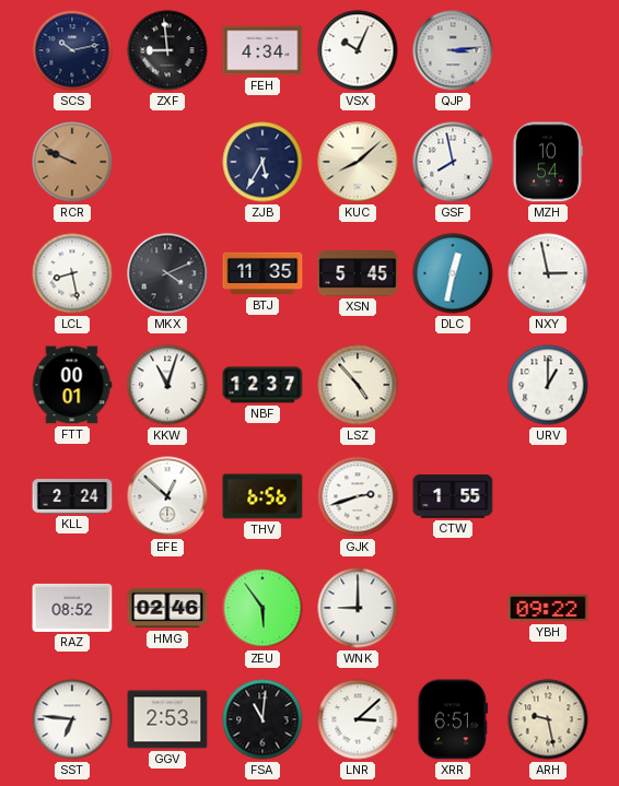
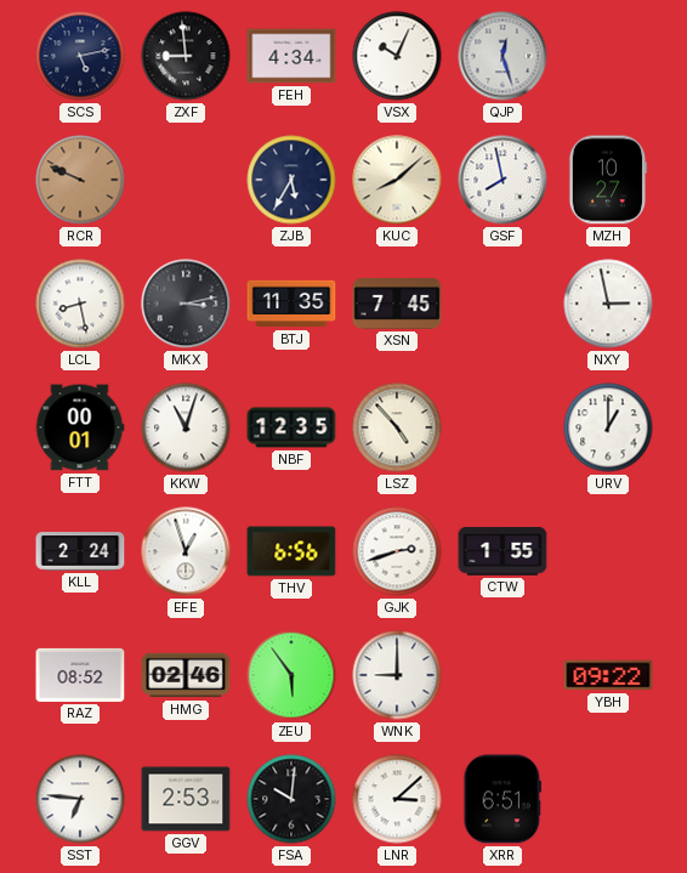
SCS: 10:13 -> 5:13 (80, 56)
QJP: 3:14 -> 12:27 (503, 56)
MZH: 10:54 -> 10:27 (607, 180)
MKX: 4:11 -> 3:13 (186, 304)
XSN: 5:45 -> 7:45 (397, 304)
DLC: 12:32 -> none (453, 273)
NBF: 12:37 -> 12:35 (291, 427)
EFE: 12:52 -> 12:57 (186, 551)
FSA: 11:01 -> 10:01 (291, 799)
ARH: 9:28 -> none (548, 719)
